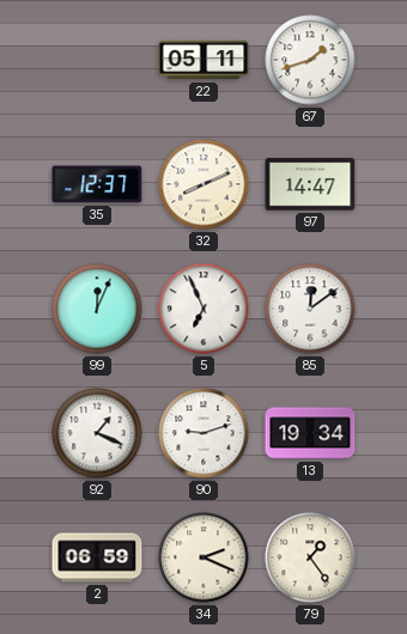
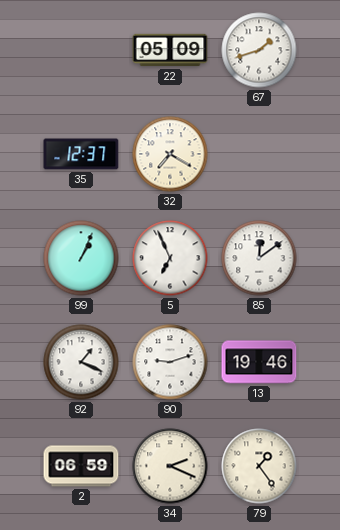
22: 05:11 -> 05:09 (170, 50)
32: 8:11 -> 7:20 (170, 154)
97: 14:47 -> none (310, 184)
99: 12:04 -> 1:04 (81, 258)
13: 19:34 -> 19:46 (259, 362)
